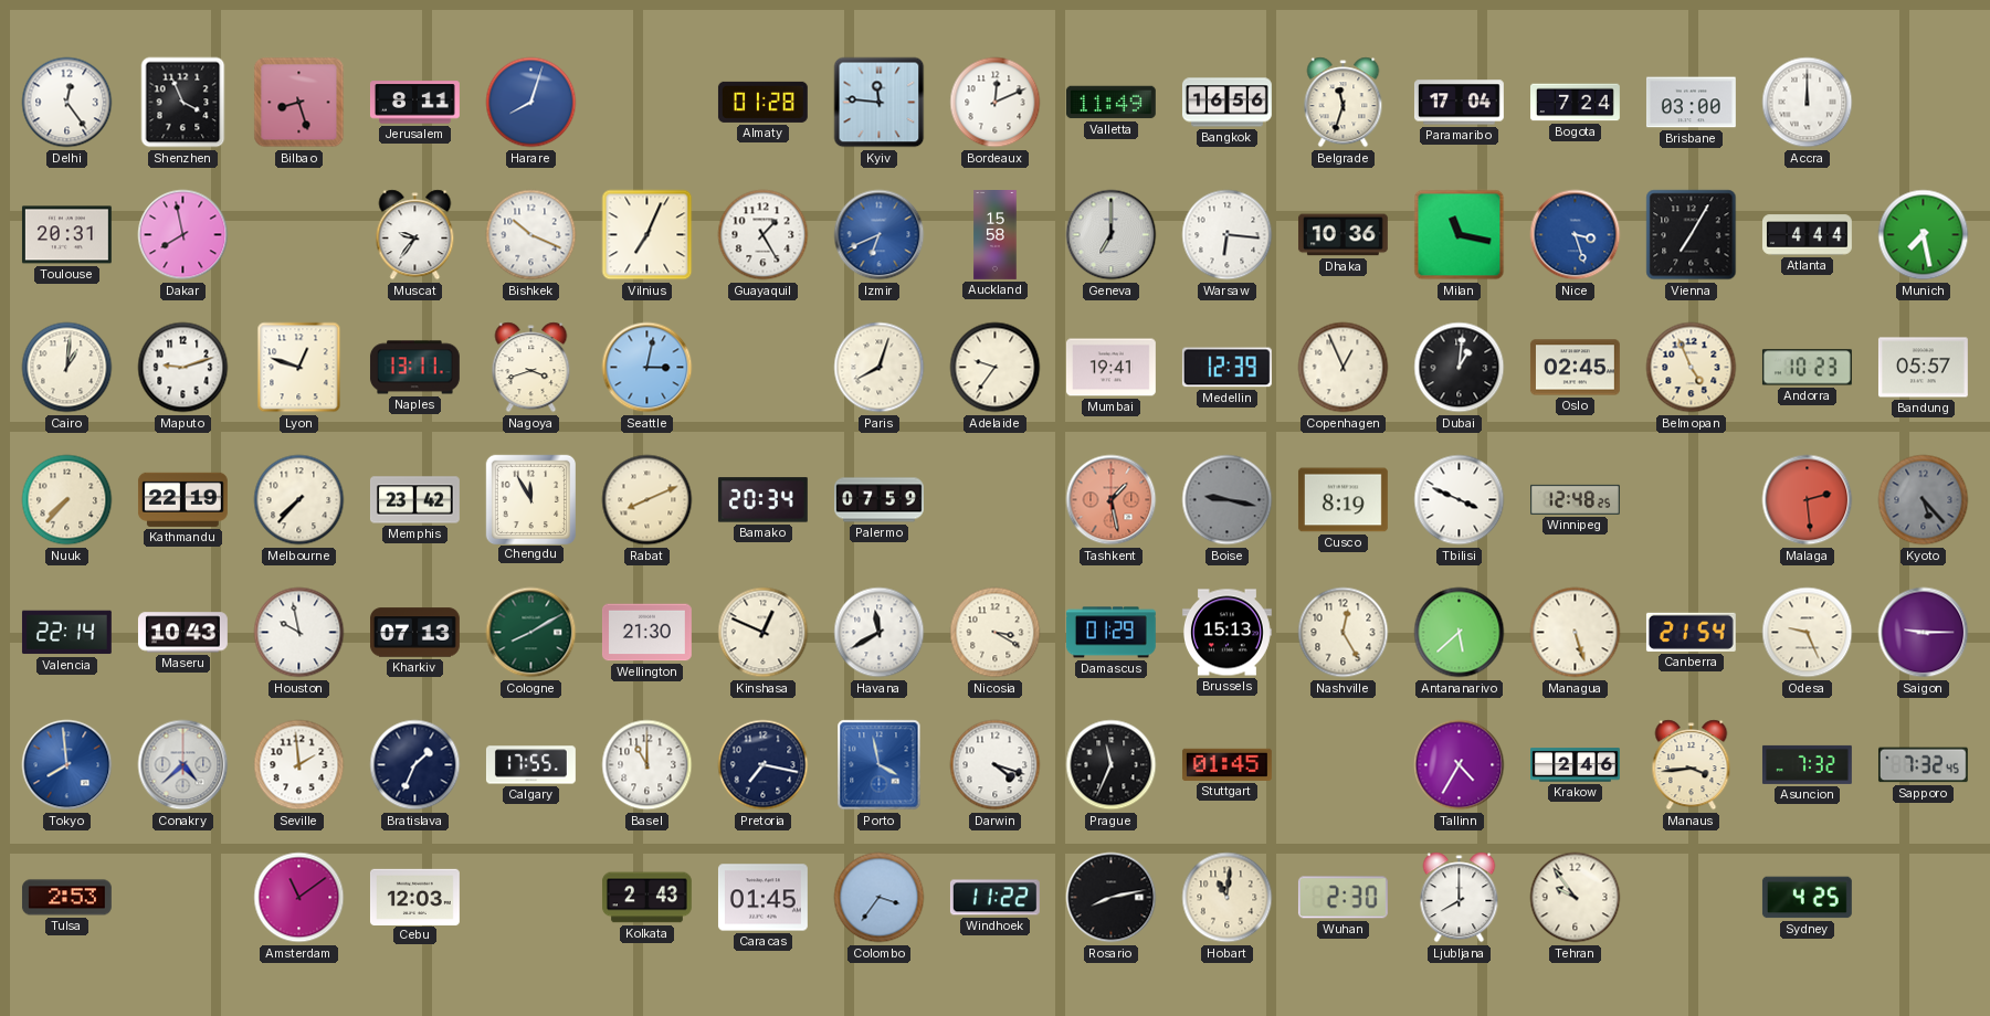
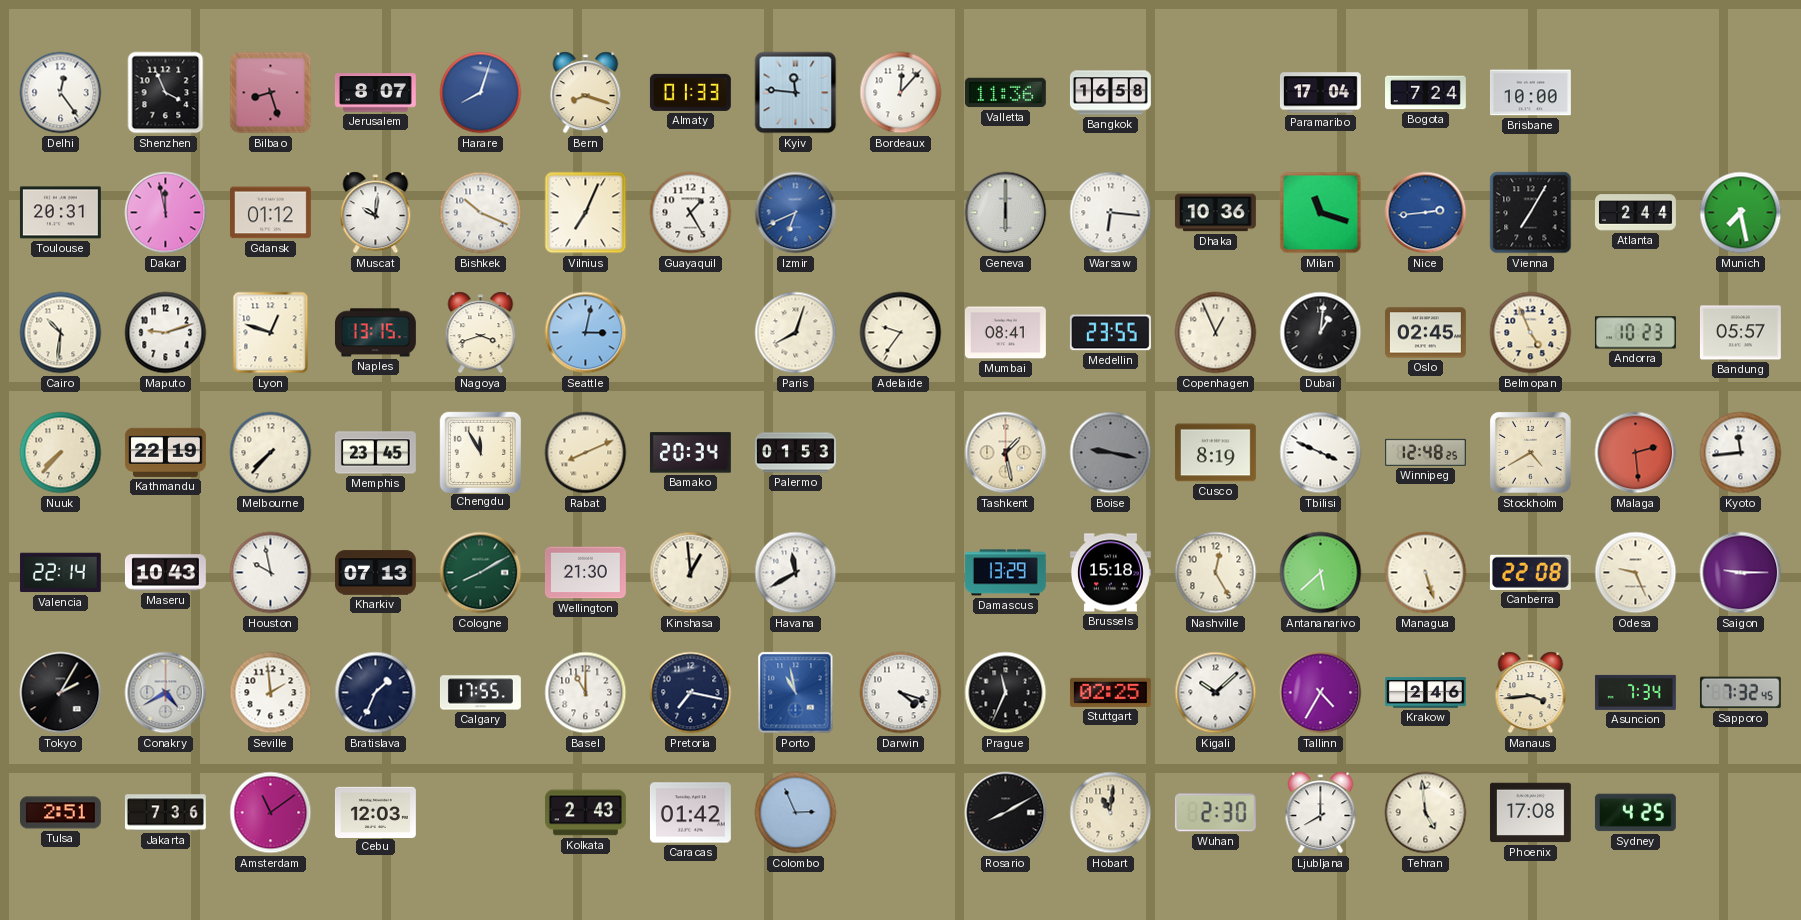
Jerusalem: 8:11 -> 8:07 (375, 93)
Bern: none -> 8:18 (586, 93)
Almaty: 01:28 -> 01:33 (690, 92)
Bordeaux: 12:11 -> 12:07 (901, 93)
Valletta: 11:49 -> 11:36 (1005, 93)
Bangkok: 16:56 -> 16:58 (1110, 93)
Belgrade: 11:33 -> none (1344, 103)
Brisbane: 03:00 -> 10:00 (1530, 93)
Accra: 12:00 -> none (1808, 103)
Dakar: 7:58 -> 11:58 (166, 213)
Gdansk: none -> 01:12 (270, 213)
Muscat: 9:36 -> 10:01 (376, 213)
Auckland: 15:58 -> none (996, 235)
Geneva: 7:00 -> 6:00 (1006, 213)
Milan: 11:17 -> 11:18 (1321, 213)
Nice: 3:27 -> 2:44 (1426, 213)
Atlanta: 4:44 -> 2:44 (1636, 213)
Cairo: 1:01 -> 10:31 (61, 333)
Naples: 13:11 -> 13:15 (375, 333)
Mumbai: 19:41 -> 08:41 (1005, 333)
Medellin: 12:39 -> 23:55 (1110, 333)
Memphis: 23:42 -> 23:45 (375, 453)
Palermo: 07:59 -> 01:53 (796, 453)
Tashkent dial: salmon -> cream (1006, 453)
Stockholm: none -> 4:40 (1531, 453)
Kyoto: 5:23 -> 11:44 (1741, 453)
Kyoto dial: grey -> white (1741, 453)
Kinshasa: 12:49 -> 12:59 (691, 573)
Nicosia: 3:20 -> none (996, 633)
Damascus: 01:29 -> 13:29 (1005, 573)
Brussels: 15:13 -> 15:18 (1110, 573)
Canberra: 21:54 -> 22:08 (1530, 572)
Tokyo: 7:59 -> 2:05 (61, 693)
Tokyo dial: blue -> black (61, 693)
Conakry: 4:38 -> 4:40 (166, 693)
Porto: 3:58 -> 10:58 (796, 693)
Stuttgart: 01:45 -> 02:25 (1110, 692)
Kigali: none -> 10:08 (1216, 693)
Asuncion: 7:32 -> 7:34 (1635, 692)
Tulsa: 2:53 -> 2:51 (60, 813)
Jakarta: none -> 7:36 (165, 813)
Caracas: 01:45 -> 01:42 (690, 813)
Colombo: 3:36 -> 2:56 (796, 813)
Windhoek: 11:22 -> none (994, 898)
Rosario: 8:13 -> 8:10 (1006, 813)
Tehran: 9:54 -> 4:59 (1426, 813)
Phoenix: none -> 17:08 (1530, 813)
